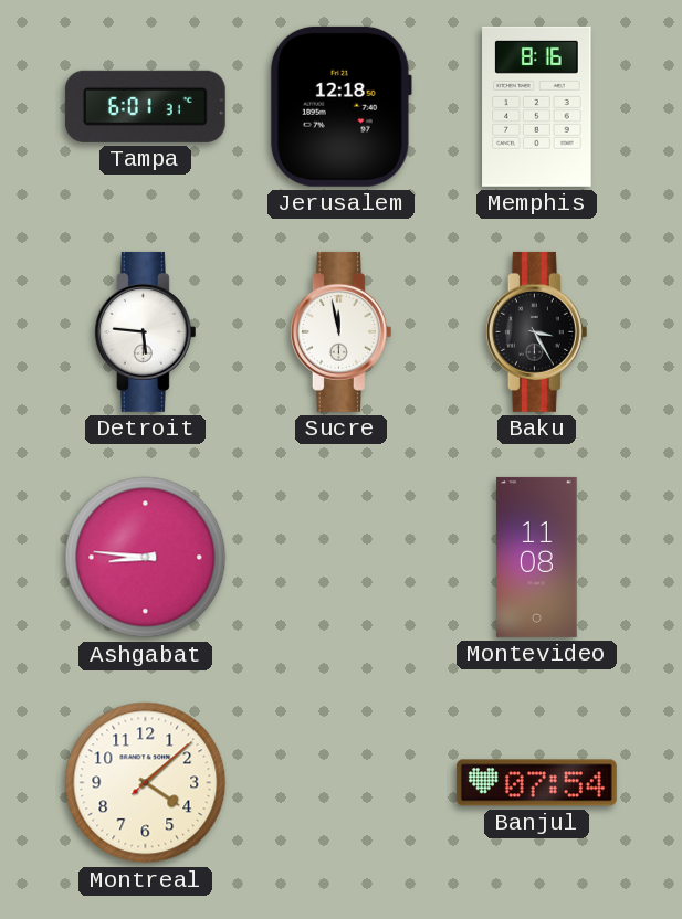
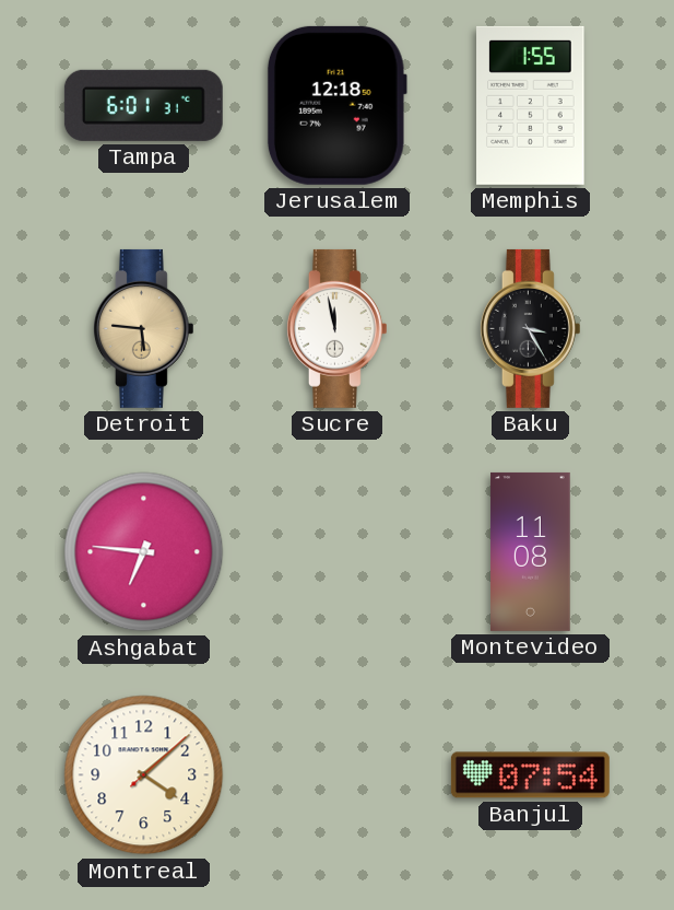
Memphis: 8:16 -> 1:55 (531, 105)
Detroit dial: white -> champagne (143, 328)
Ashgabat: 8:46 -> 6:46 (144, 552)
